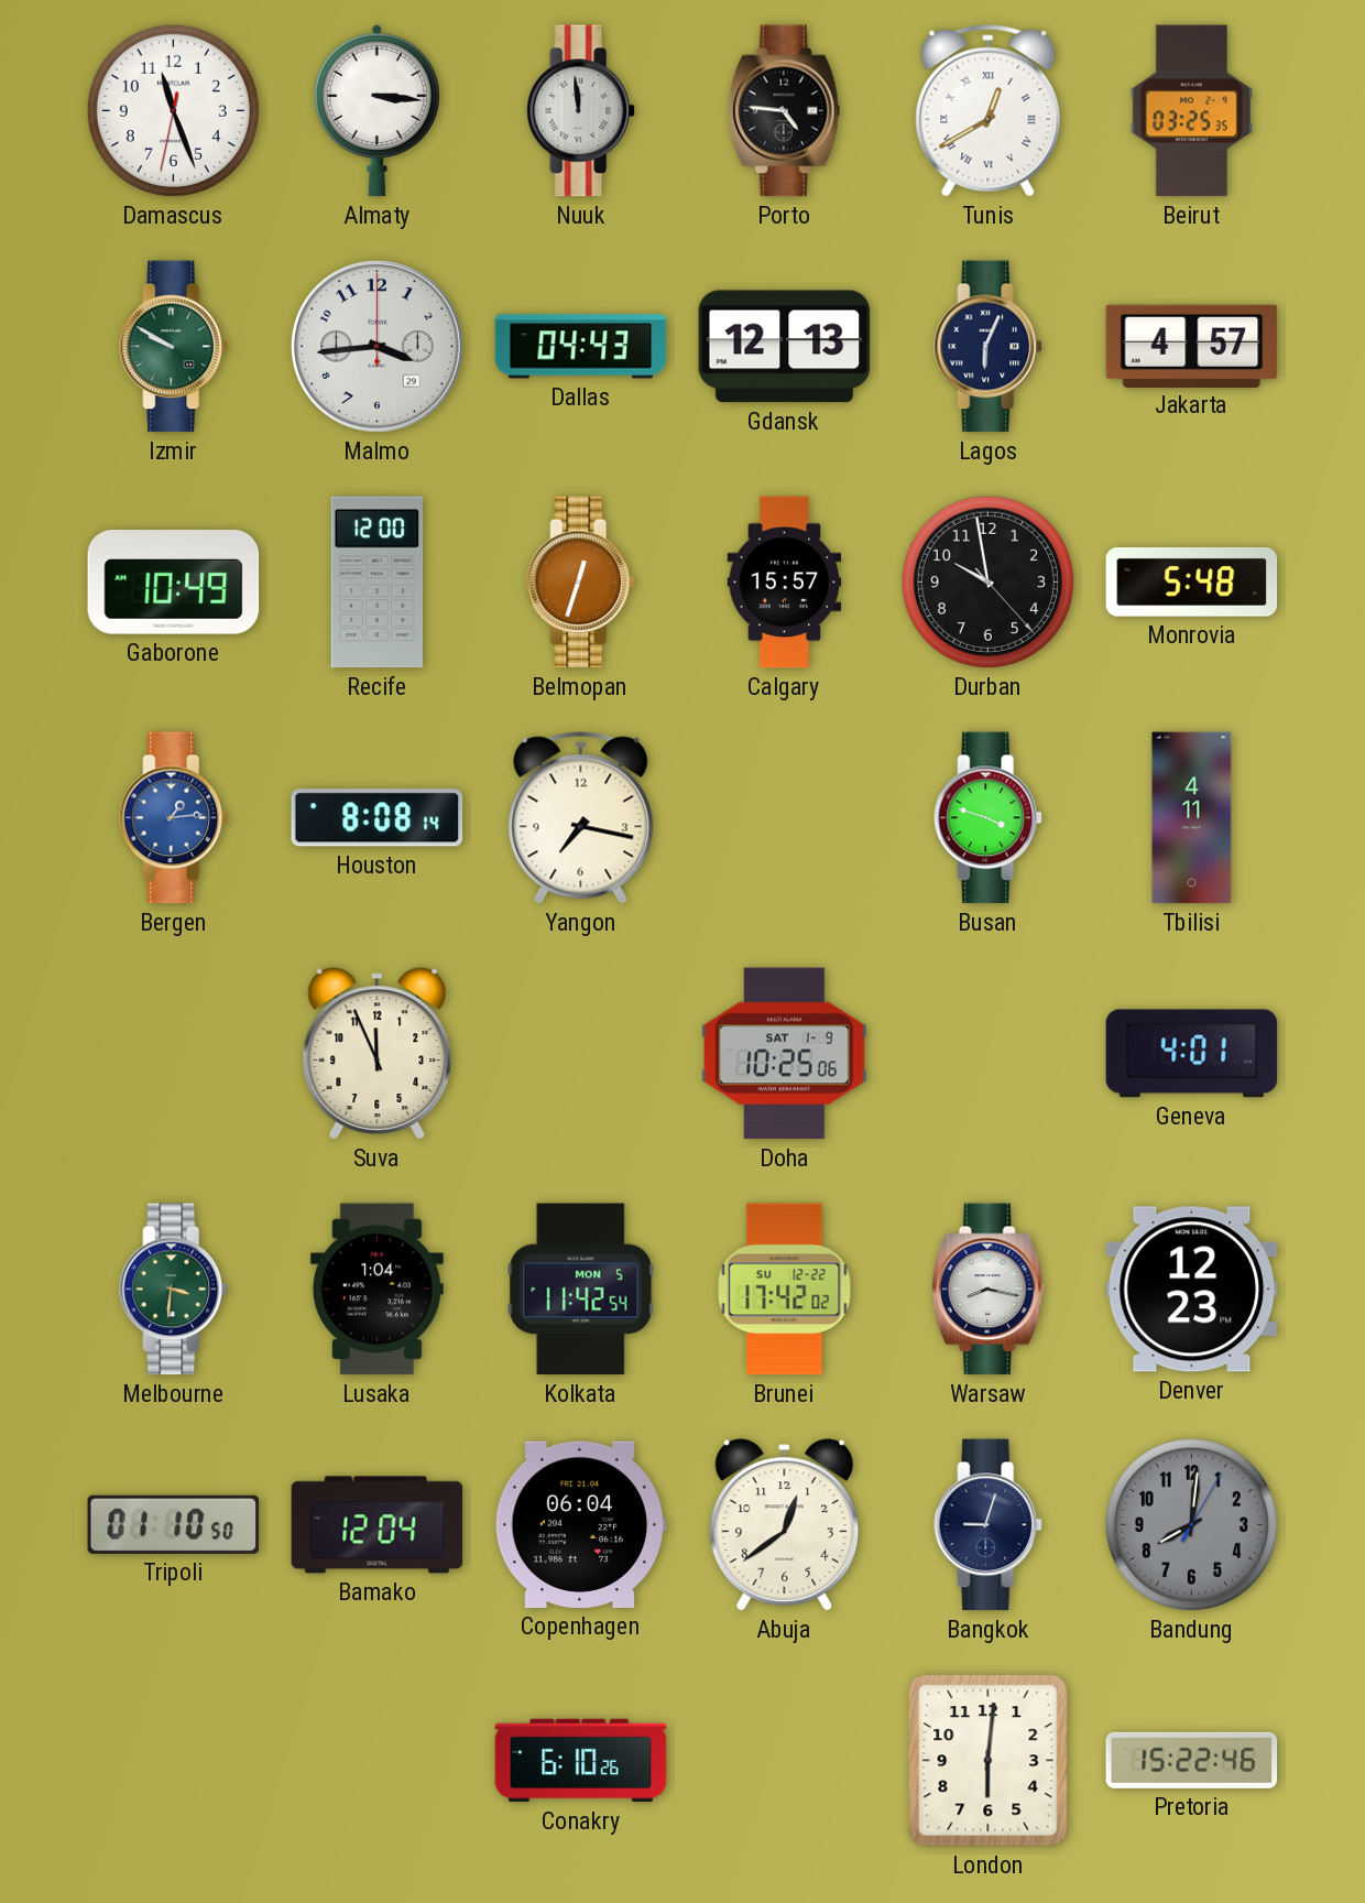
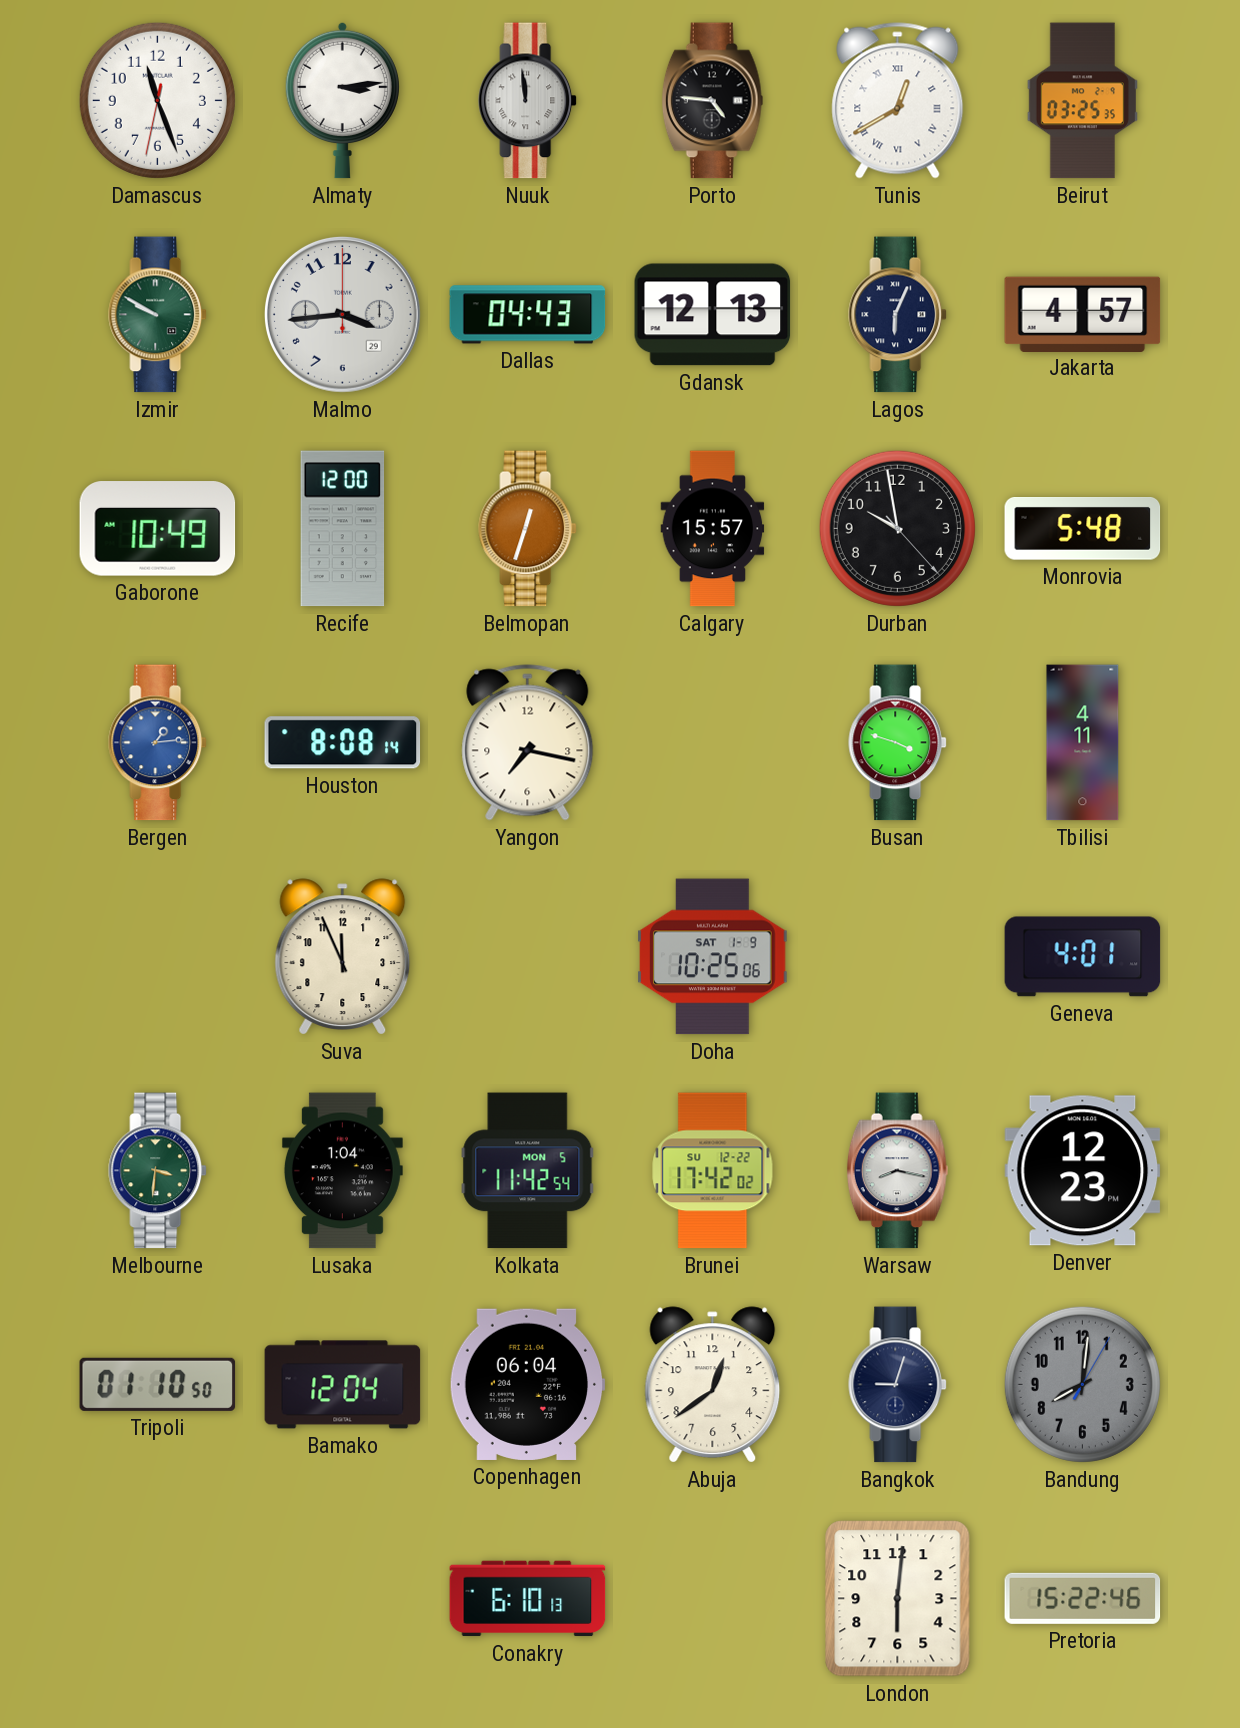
Almaty: 3:16 -> 3:14 (342, 100)
Conakry: 6:10:26 -> 6:10:13 (528, 1599)
